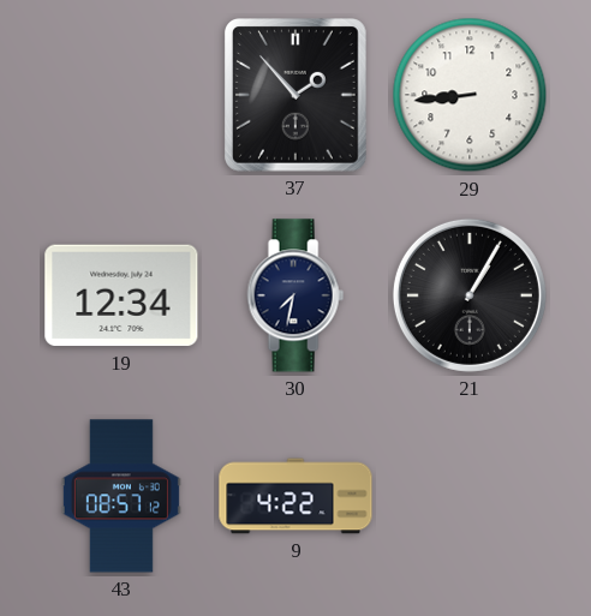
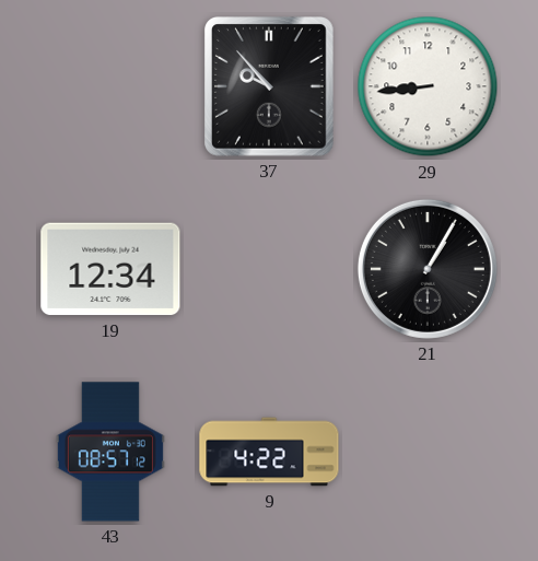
37: 1:53 -> 9:53 (270, 87)
30: 7:32 -> none (295, 295)
